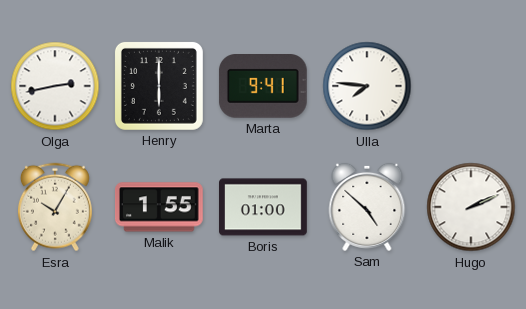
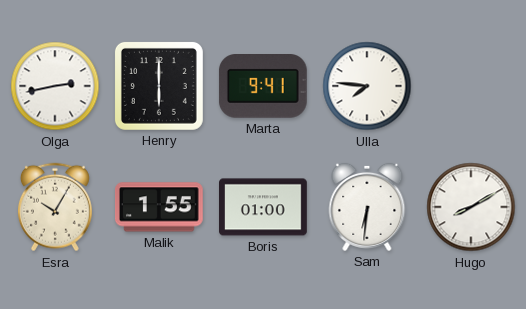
Sam: 4:52 -> 6:31 (367, 207)
Hugo: 2:11 -> 8:10 (471, 207)
